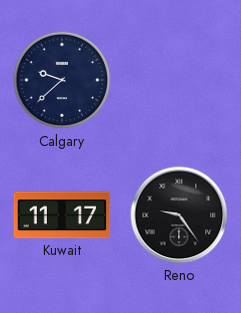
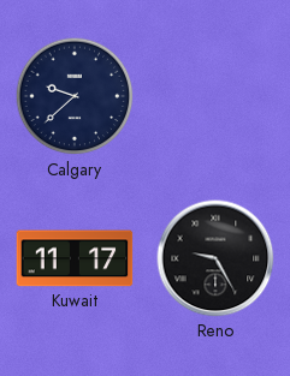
Reno: 9:24 -> 9:25 (215, 258)
